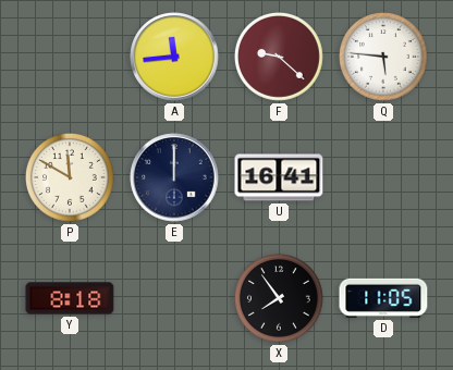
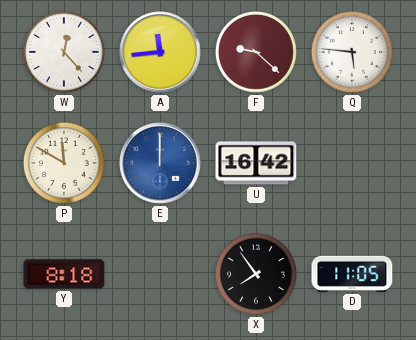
W: none -> 12:23 (65, 53)
E dial: navy -> blue (160, 163)
U: 16:41 -> 16:42 (256, 163)
